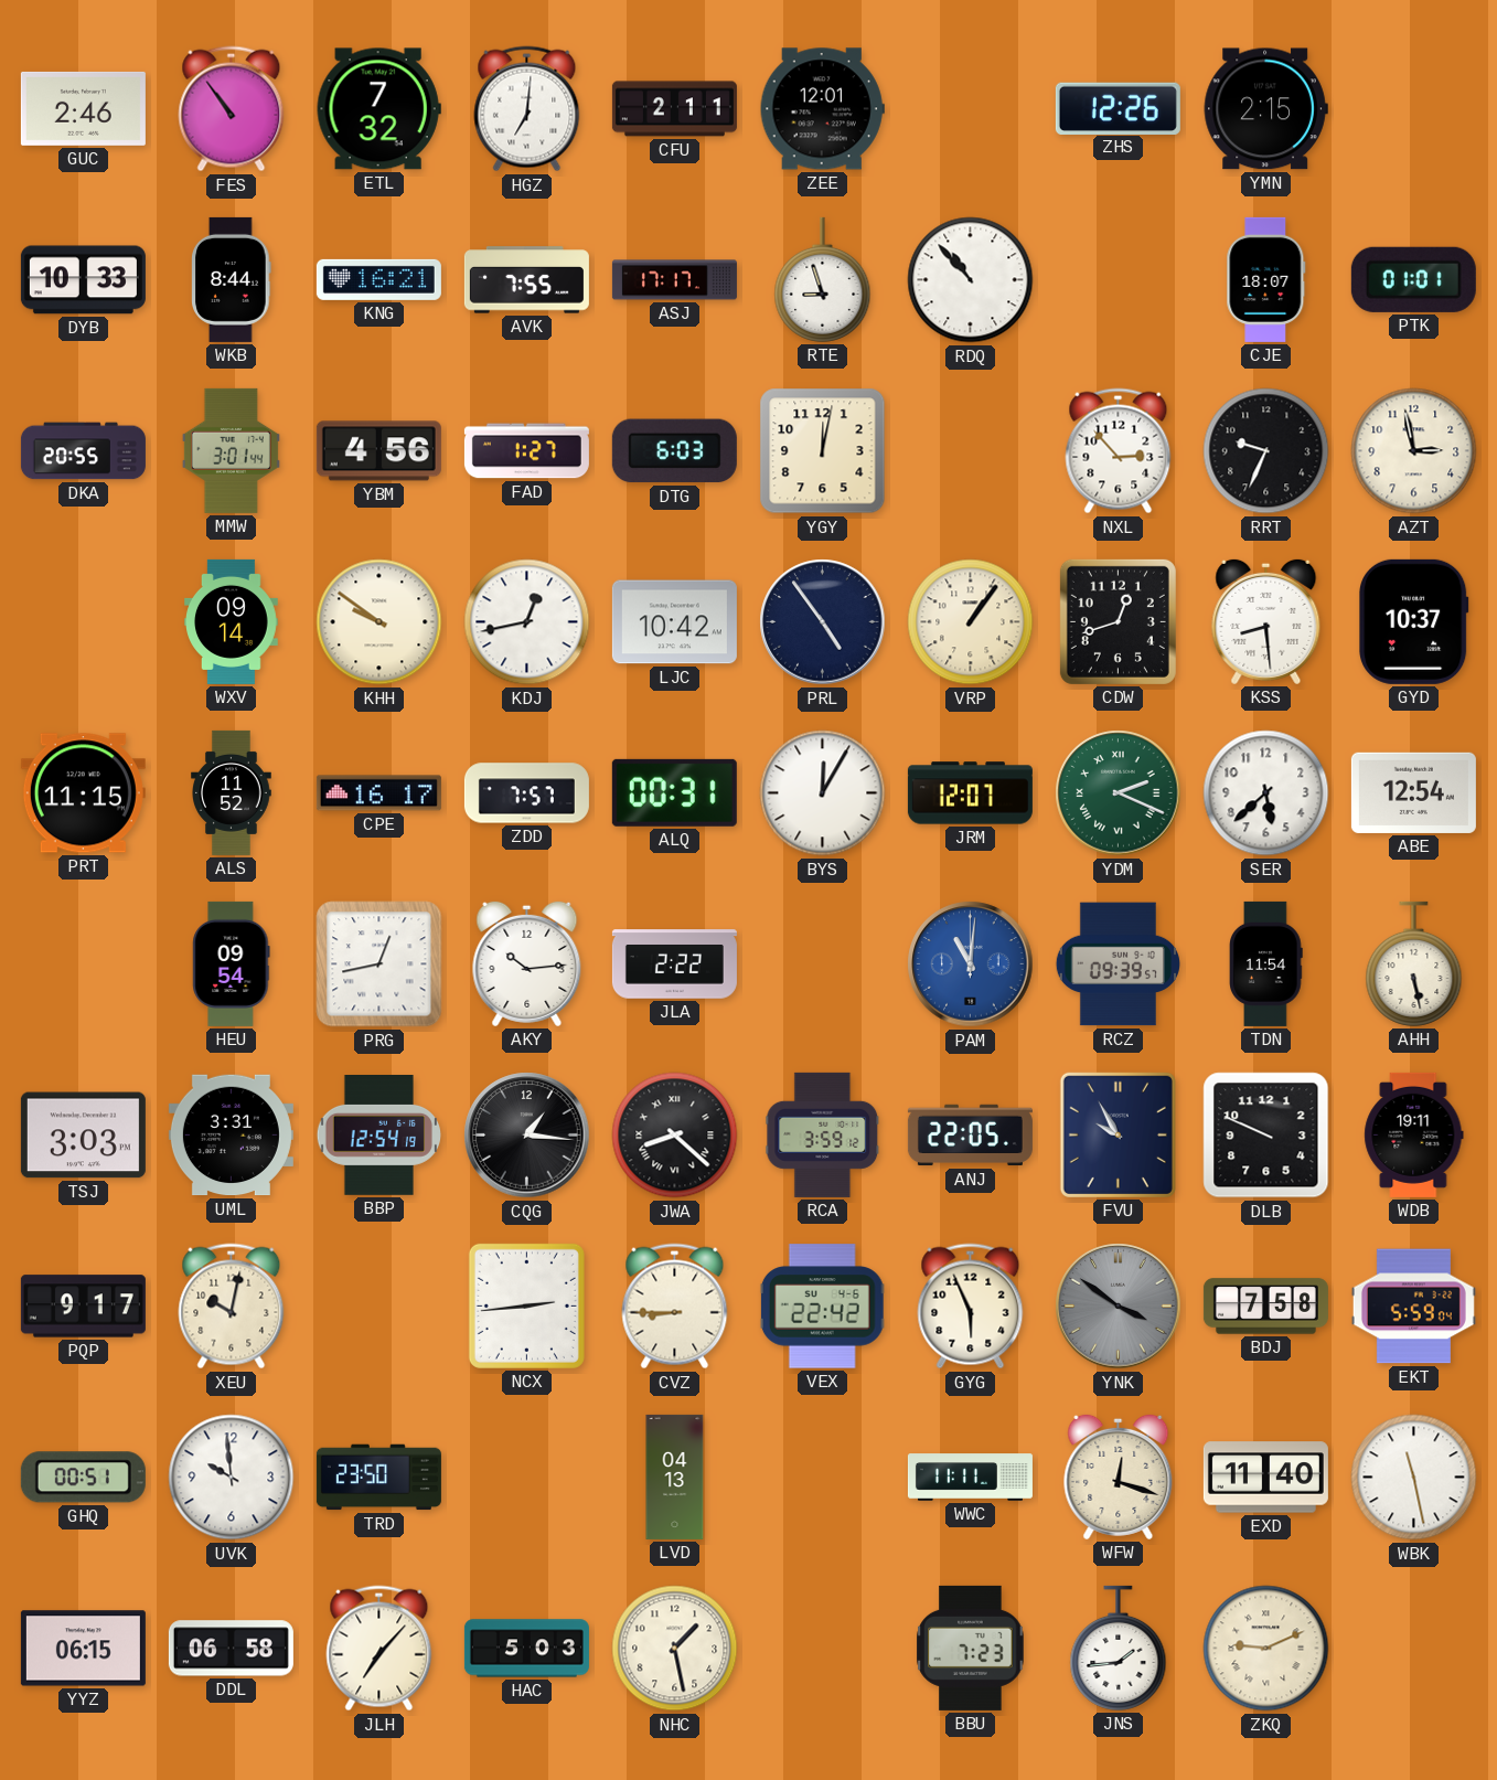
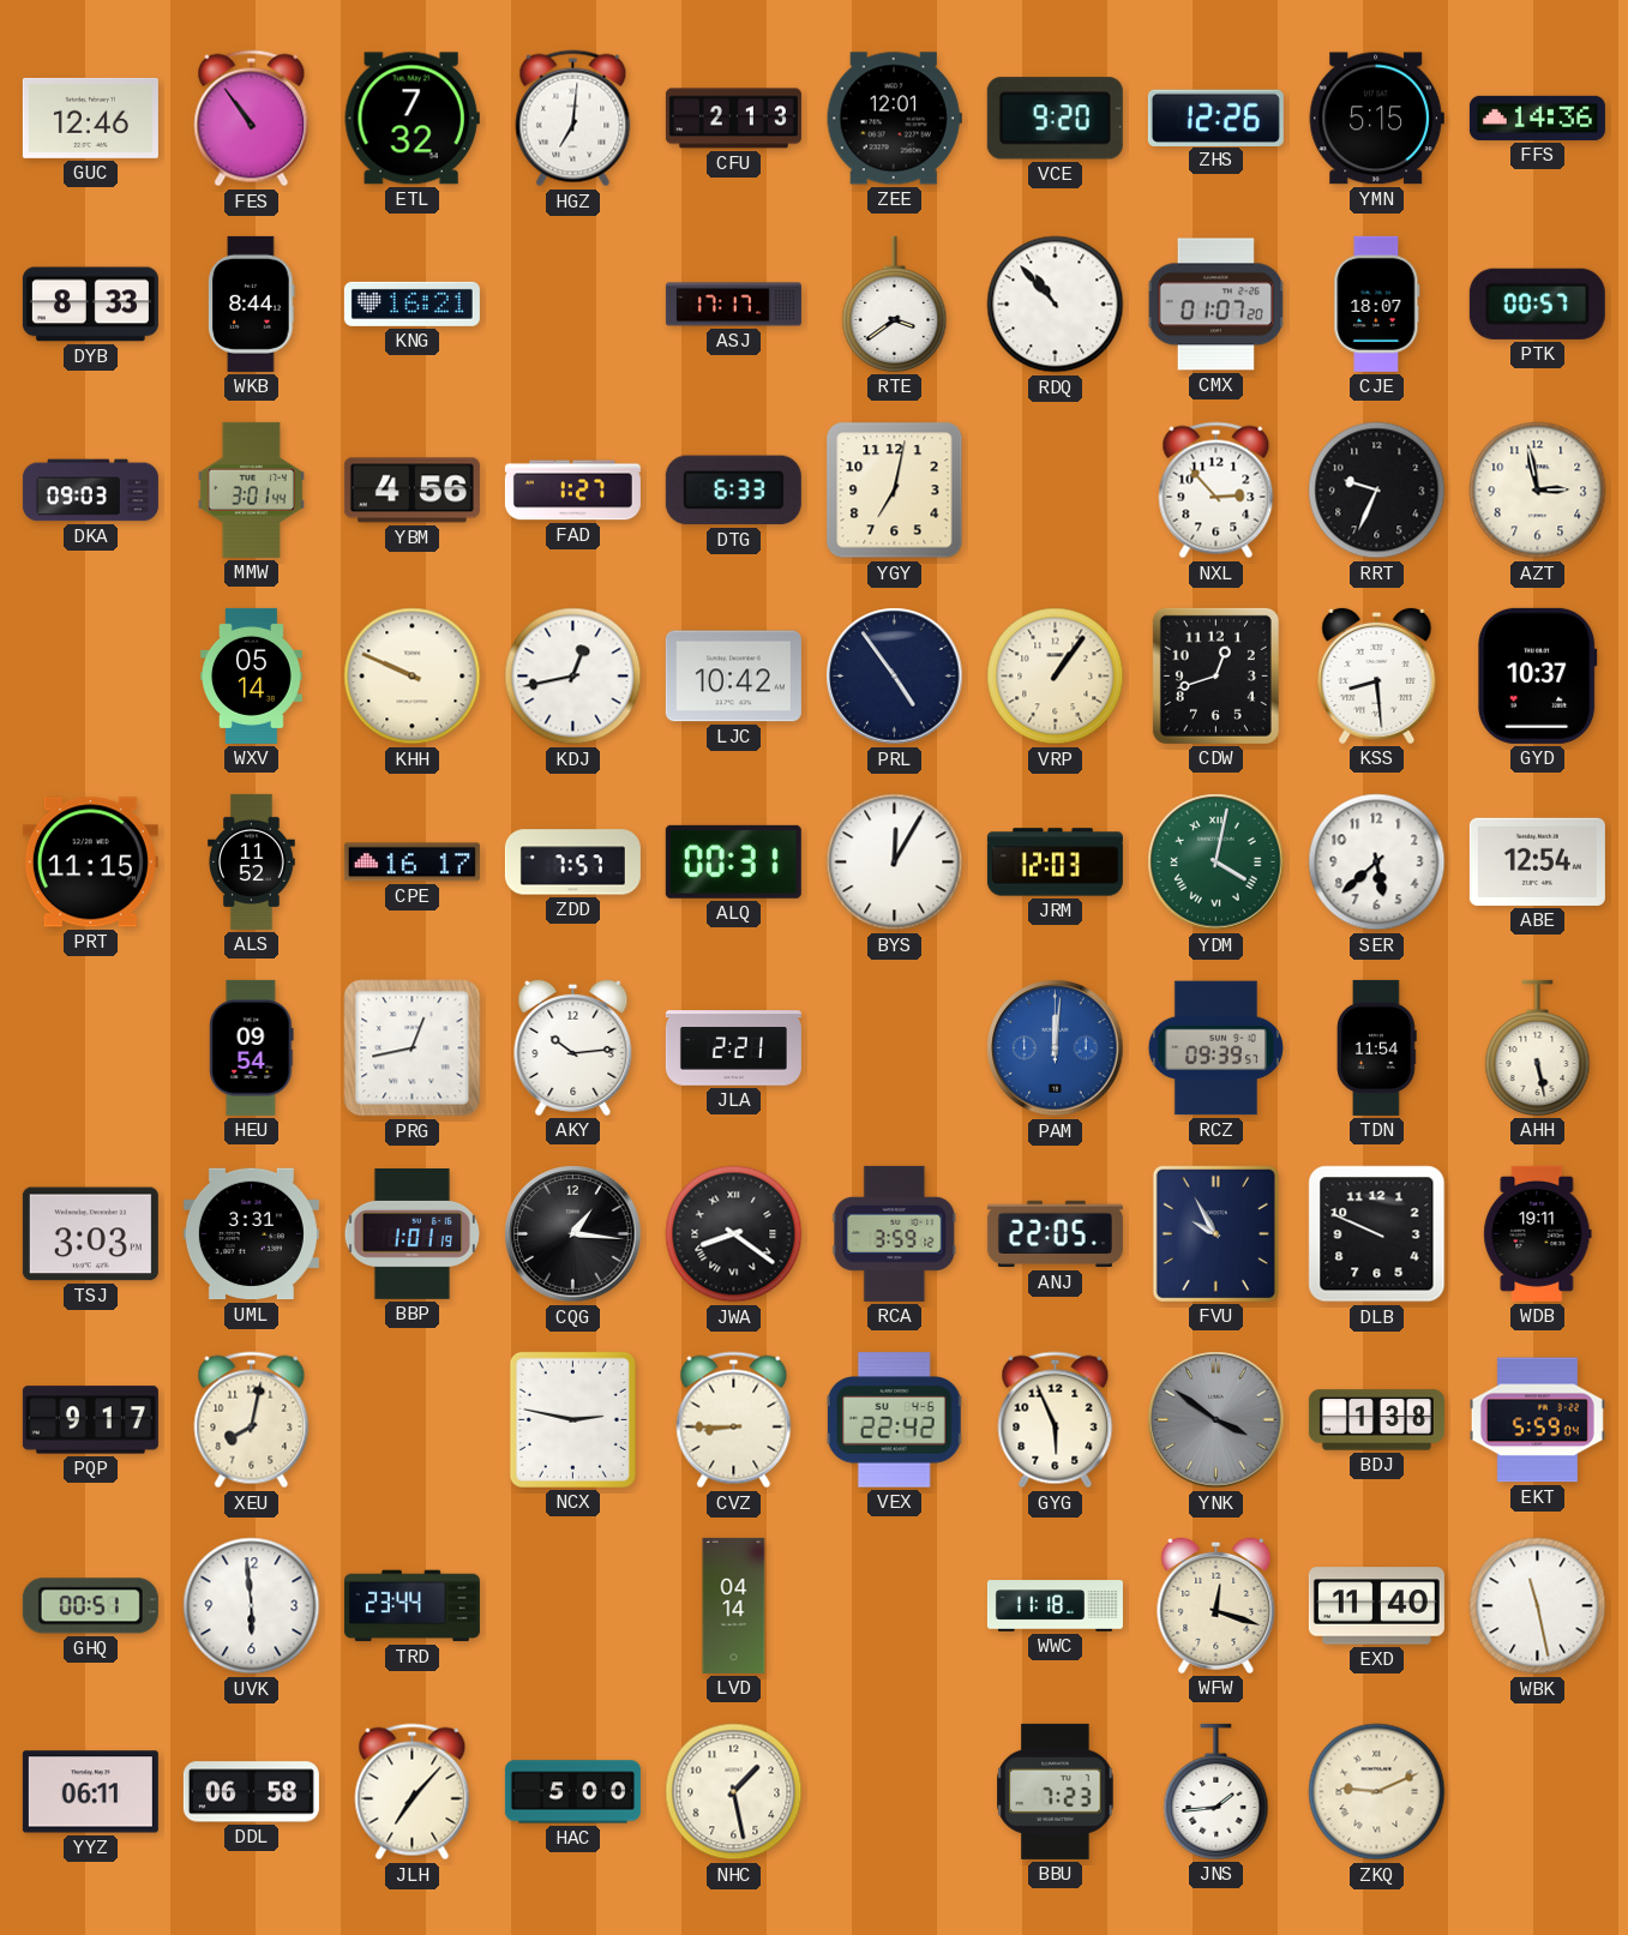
GUC: 2:46 -> 12:46 (90, 118)
CFU: 2:11 -> 2:13 (733, 119)
VCE: none -> 9:20 (1055, 119)
YMN: 2:15 -> 5:15 (1376, 119)
FFS: none -> 14:36 (1537, 118)
DYB: 10:33 -> 8:33 (90, 305)
AVK: 7:55 -> none (526, 280)
RTE: 8:57 -> 3:39 (895, 304)
CMX: none -> 01:07 (1217, 305)
PTK: 01:01 -> 00:57 (1537, 304)
DKA: 20:55 -> 09:03 (90, 491)
DTG: 6:03 -> 6:33 (733, 491)
YGY: 12:02 -> 7:02 (895, 491)
WXV: 09:14 -> 05:14 (252, 675)
KHH: 9:51 -> 9:49 (413, 677)
JRM: 12:07 -> 12:03 (1055, 863)
YDM: 2:19 -> 4:02 (1217, 863)
JLA: 2:22 -> 2:21 (733, 1048)
PAM: 11:01 -> 12:01 (1056, 1048)
BBP: 12:54 -> 1:01 (411, 1234)
JWA: 8:22 -> 8:21 (734, 1234)
XEU: 10:02 -> 8:02 (252, 1420)
NCX: 2:44 -> 2:47 (572, 1419)
BDJ: 7:58 -> 1:38 (1376, 1420)
UVK: 9:59 -> 5:59 (252, 1606)
TRD: 23:50 -> 23:44 (411, 1606)
LVD: 04:13 -> 04:14 (734, 1605)
WWC: 11:11 -> 11:18 (1055, 1606)
YYZ: 06:15 -> 06:11 (90, 1792)
HAC: 5:03 -> 5:00 (572, 1792)
